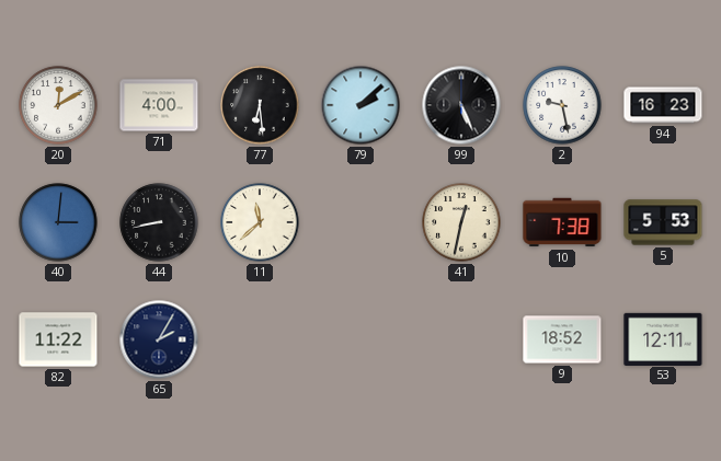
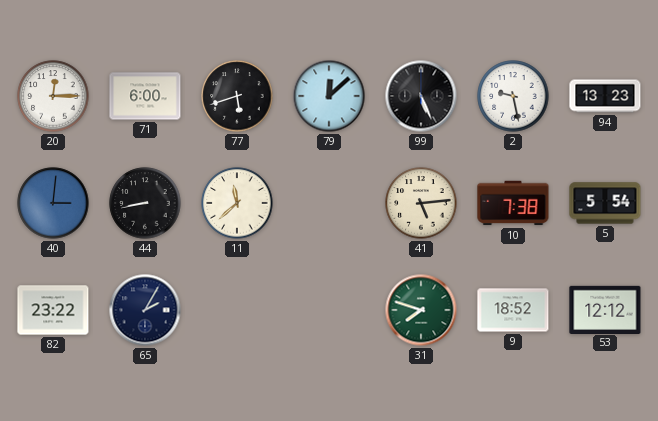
20: 12:10 -> 12:15 (53, 96)
71: 4:00 -> 6:00 (145, 96)
77: 6:29 -> 5:42 (237, 96)
79: 2:08 -> 12:08 (329, 96)
94: 16:23 -> 13:23 (605, 96)
41: 12:32 -> 5:14 (421, 203)
5: 5:53 -> 5:54 (605, 203)
82: 11:22 -> 23:22 (53, 310)
31: none -> 7:48 (421, 310)
53: 12:11 -> 12:12 (605, 309)
